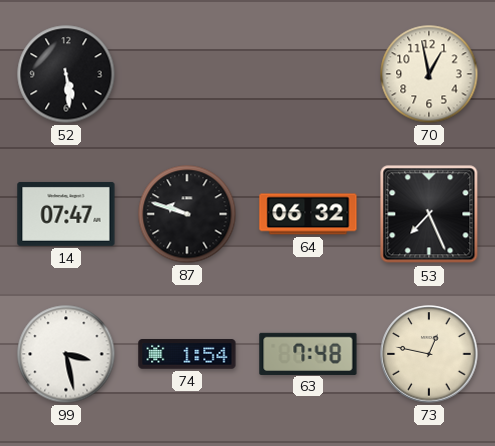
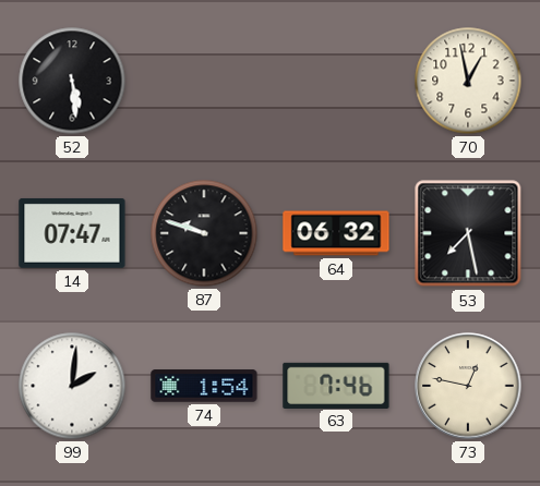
53: 7:26 -> 7:28 (468, 233)
99: 3:28 -> 2:01 (72, 386)
63: 7:48 -> 7:46 (336, 385)
